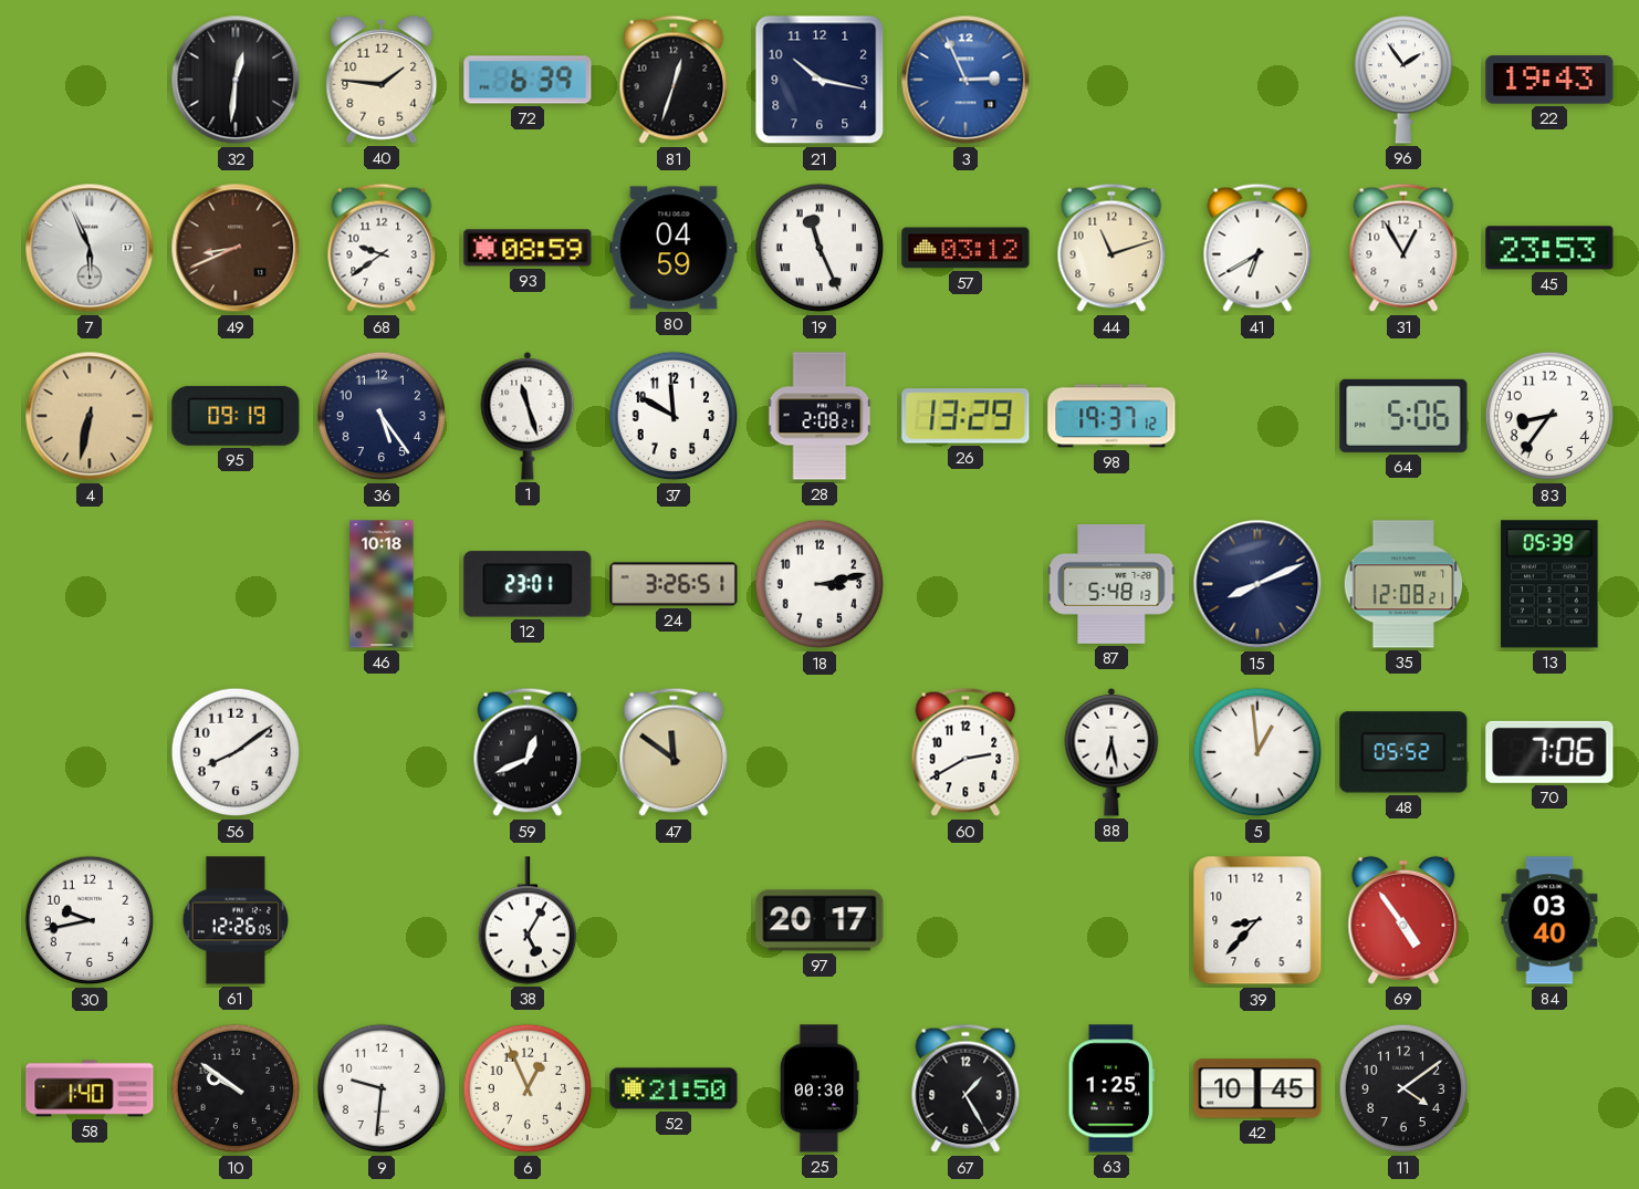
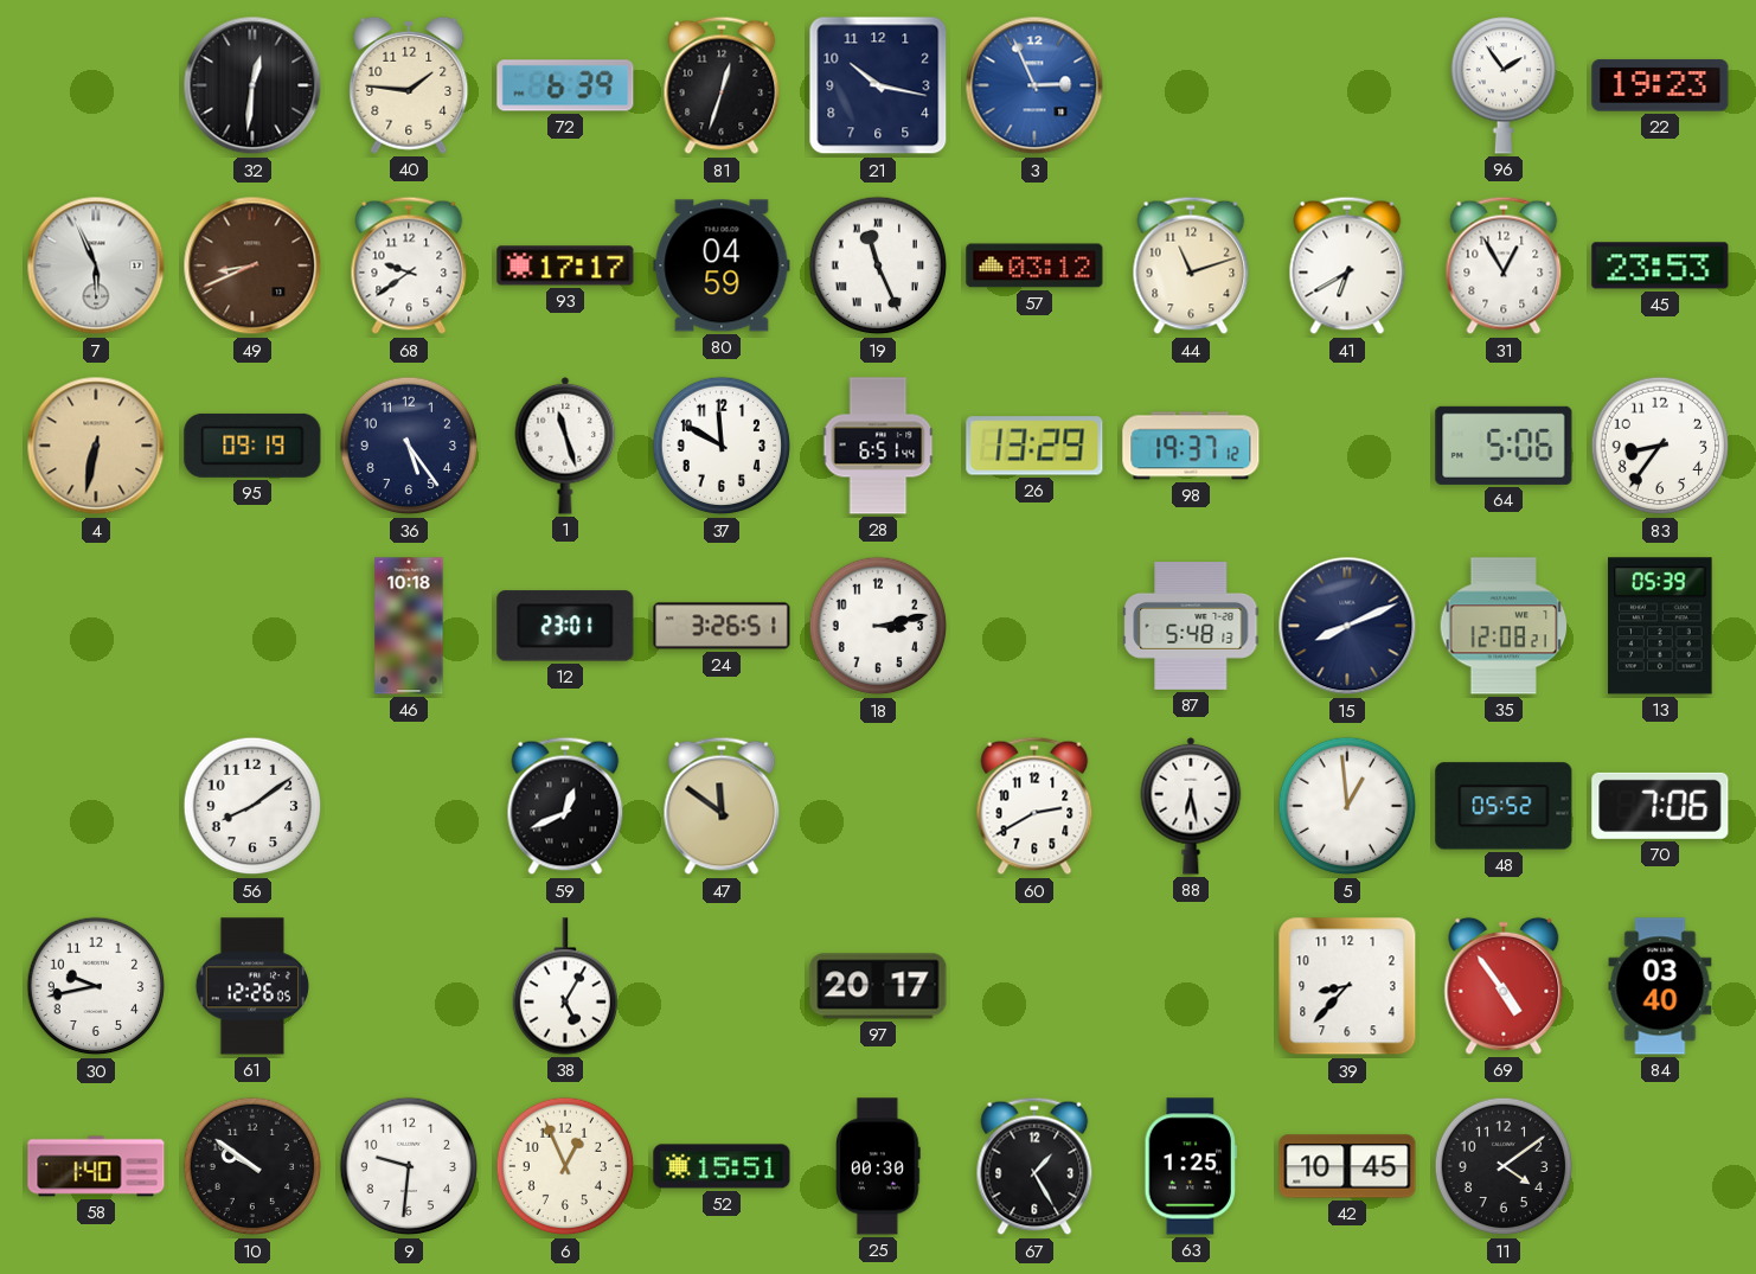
22: 19:43 -> 19:23 (1660, 85)
93: 08:59 -> 17:17 (565, 265)
28: 2:08 -> 6:51 (878, 446)
52: 21:50 -> 15:51 (722, 1166)
